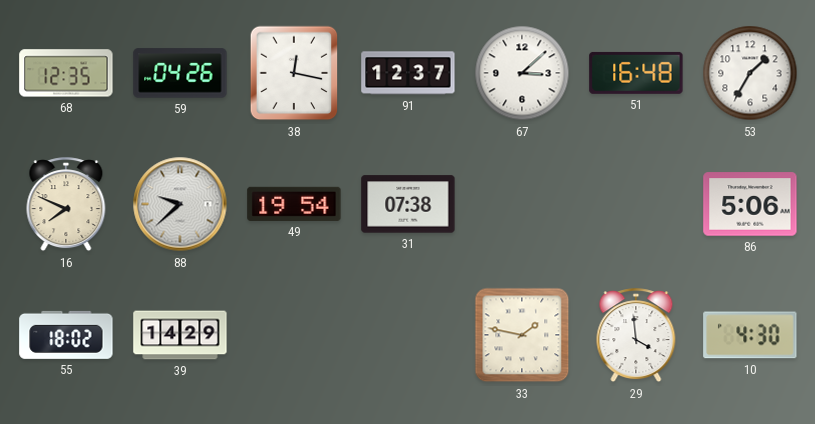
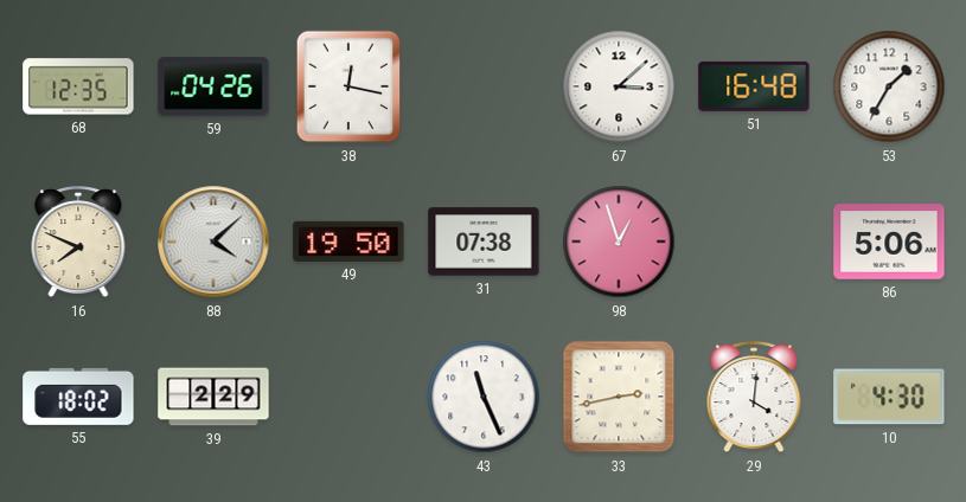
91: 12:37 -> none (408, 73)
88: 9:38 -> 4:08 (213, 242)
49: 19:54 -> 19:50 (348, 242)
98: none -> 12:57 (619, 242)
39: 14:29 -> 2:29 (213, 397)
43: none -> 11:26 (484, 397)
33: 1:47 -> 2:43 (619, 397)
29: 3:59 -> 4:01 (754, 398)
